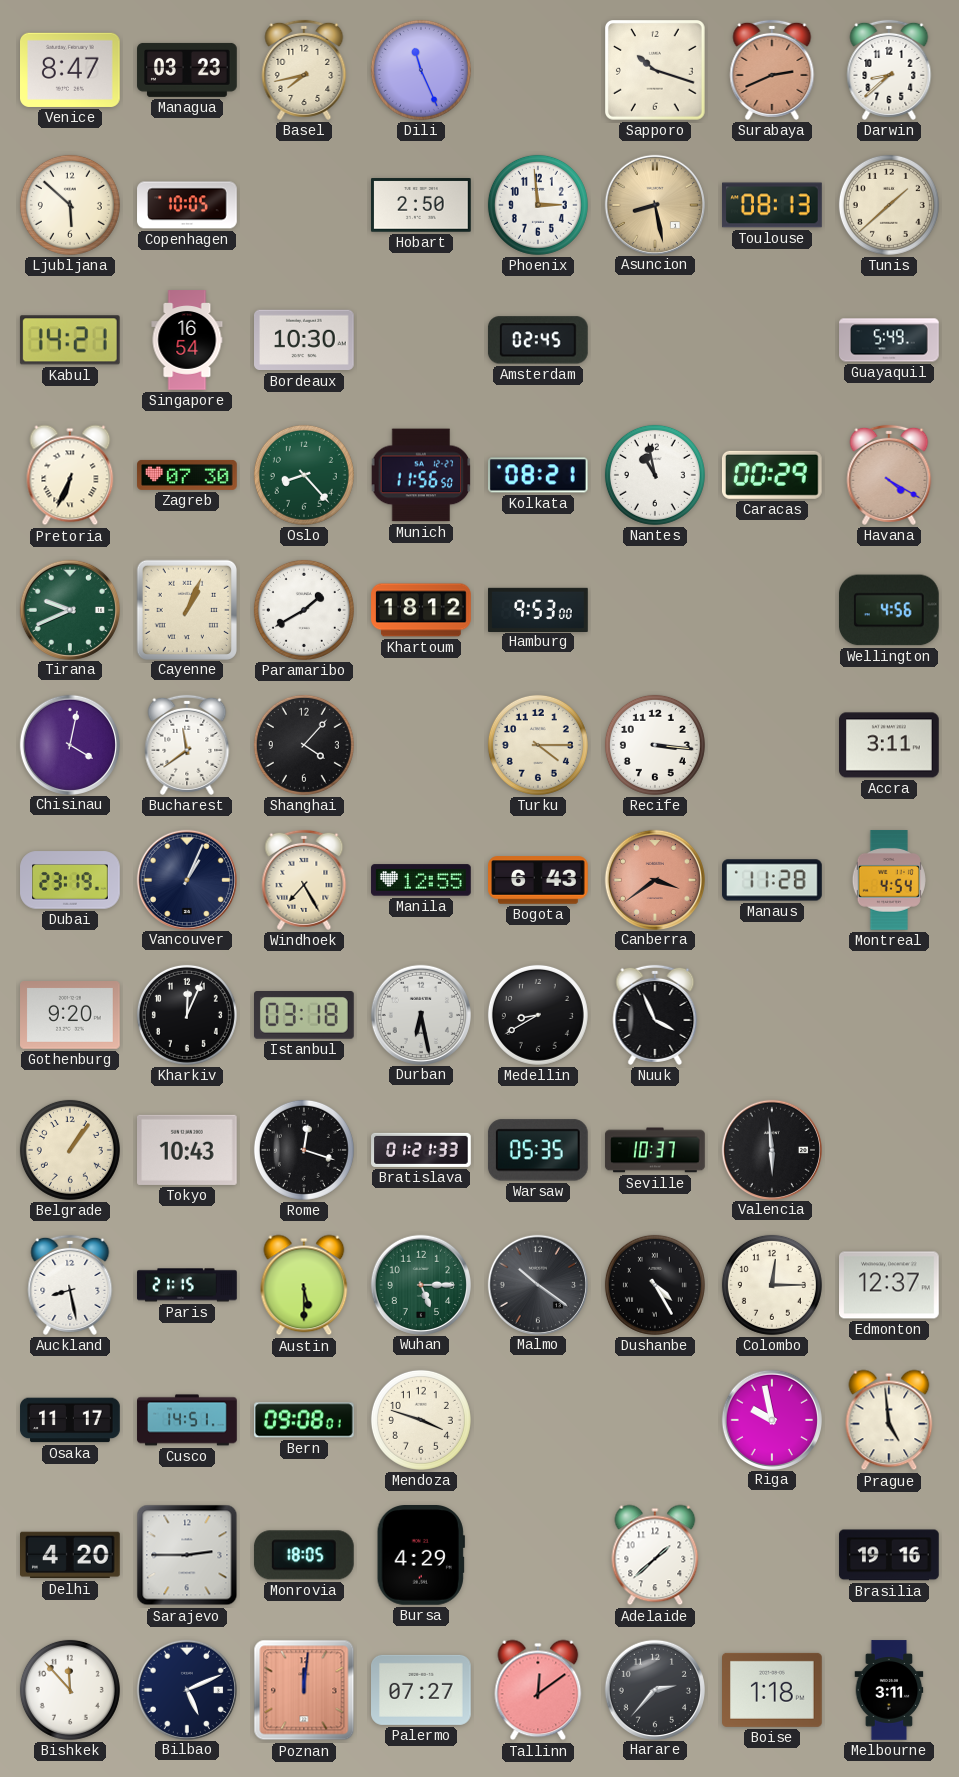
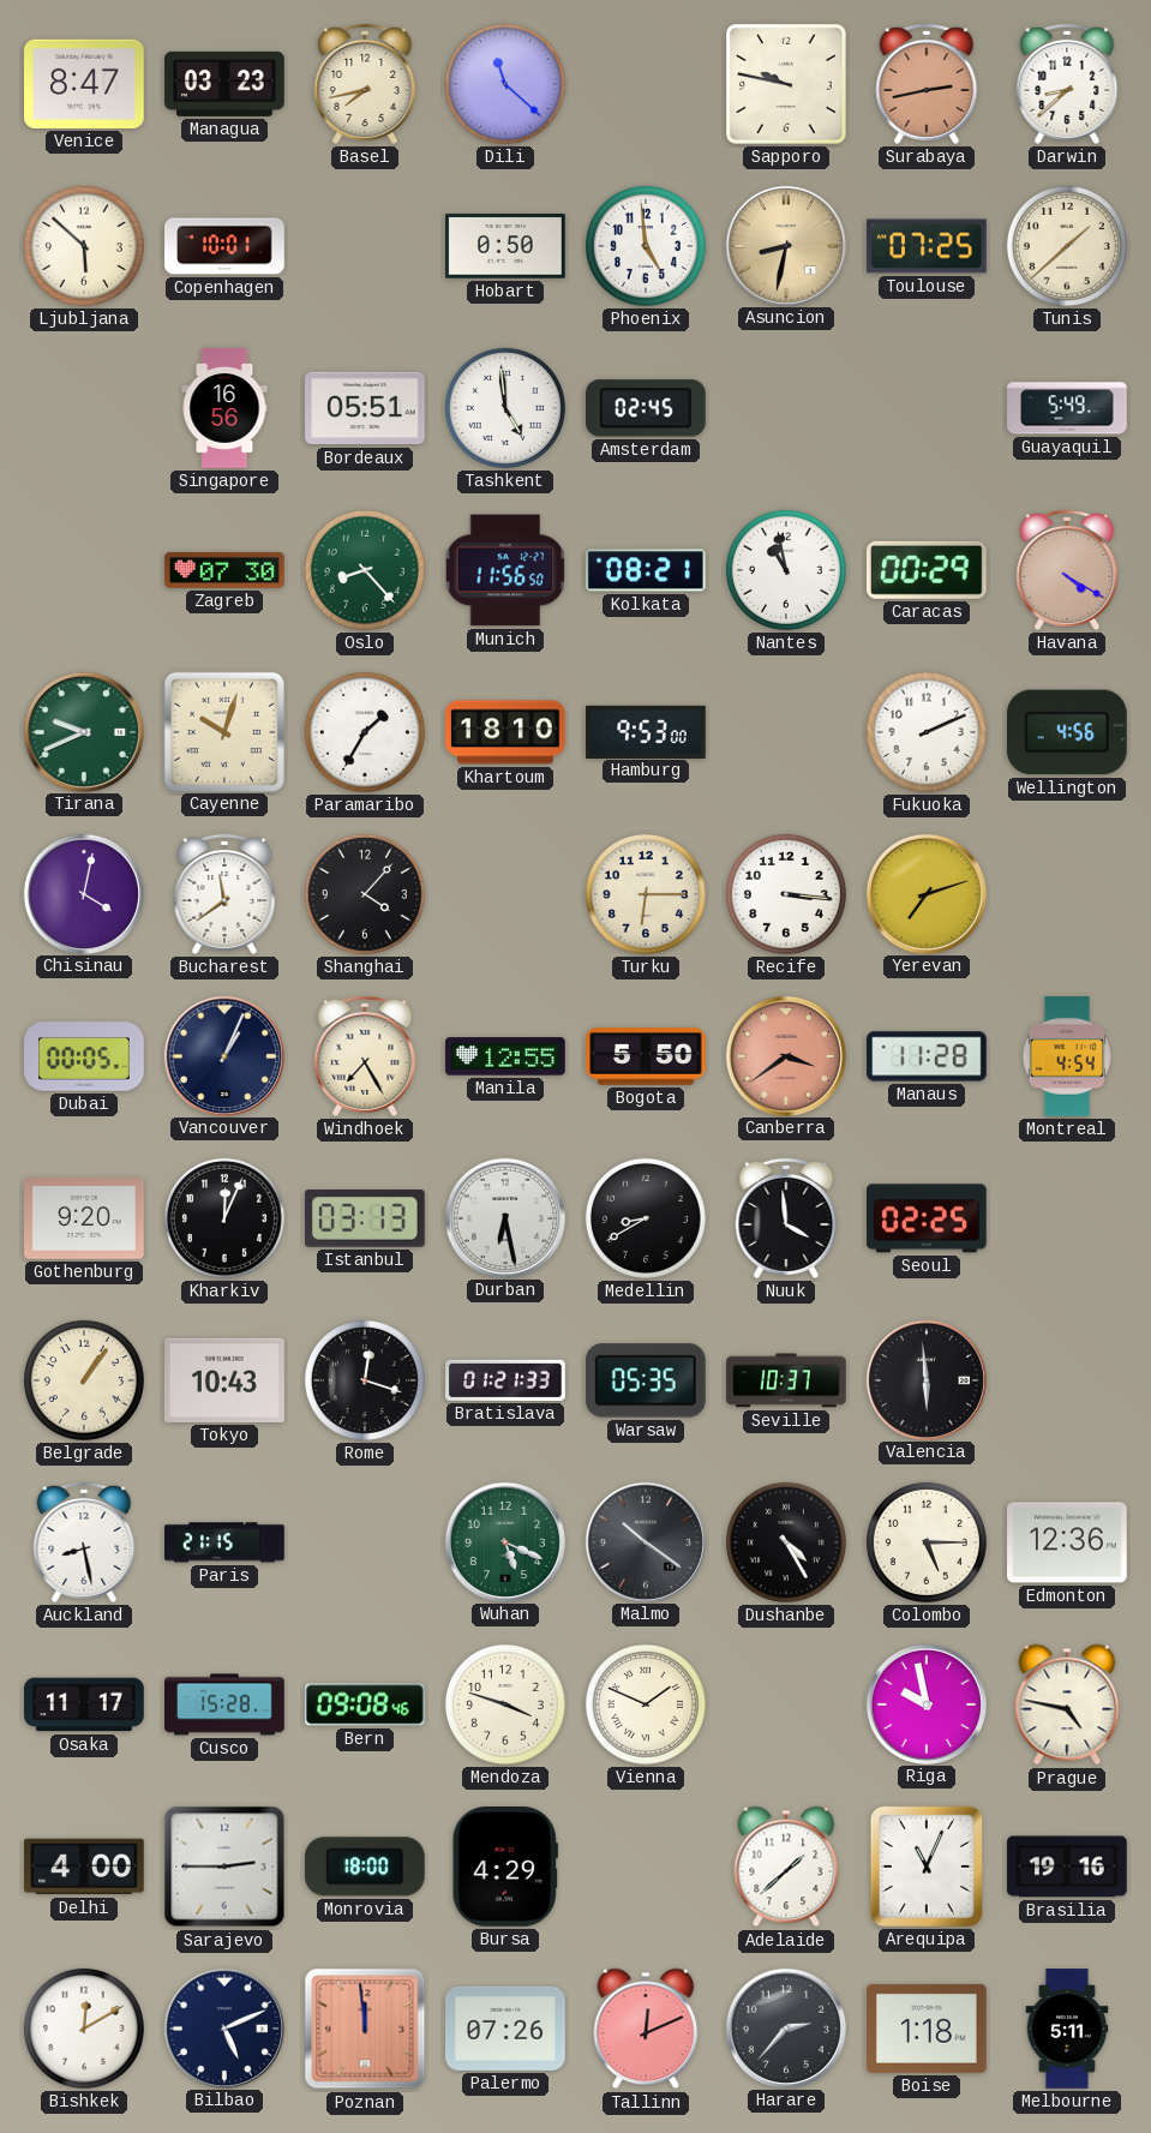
Dili: 11:26 -> 11:22 (505, 84)
Sapporo: 10:18 -> 9:47 (787, 85)
Surabaya: 2:41 -> 2:43 (927, 84)
Copenhagen: 10:05 -> 10:01 (224, 246)
Hobart: 2:50 -> 0:50 (506, 246)
Phoenix: 2:59 -> 4:59 (646, 246)
Asuncion: 8:28 -> 8:32 (785, 245)
Toulouse: 08:13 -> 07:25 (927, 246)
Kabul: 14:21 -> none (70, 340)
Singapore: 16:54 -> 16:56 (224, 408)
Bordeaux: 10:30 -> 05:51 (365, 408)
Tashkent: none -> 4:59 (505, 408)
Pretoria: 6:34 -> none (70, 475)
Cayenne: 1:04 -> 10:03 (223, 731)
Paramaribo: 1:40 -> 1:35 (365, 732)
Khartoum: 18:12 -> 18:10 (505, 732)
Fukuoka: none -> 2:11 (927, 732)
Turku: 4:15 -> 6:15 (646, 894)
Yerevan: none -> 7:12 (925, 893)
Accra: 3:11 -> none (890, 745)
Dubai: 23:19 -> 00:05 (84, 1056)
Bogota: 6:43 -> 5:50 (646, 1056)
Istanbul: 03:18 -> 03:13 (366, 1220)
Nuuk: 3:56 -> 3:59 (786, 1218)
Seoul: none -> 02:25 (928, 1218)
Austin: 5:30 -> none (304, 1285)
Wuhan: 5:15 -> 5:19 (504, 1541)
Colombo: 12:15 -> 5:15 (927, 1542)
Edmonton: 12:37 -> 12:36 (1068, 1542)
Cusco: 14:51 -> 15:28 (224, 1704)
Bern: 09:08:01 -> 09:08:46 (366, 1704)
Vienna: none -> 1:49 (646, 1704)
Prague: 4:59 -> 4:47 (1067, 1704)
Delhi: 4:20 -> 4:00 (85, 1867)
Monrovia: 18:05 -> 18:00 (365, 1867)
Arequipa: none -> 11:04 (927, 1867)
Bishkek: 11:53 -> 12:10 (84, 2029)
Poznan: 12:01 -> 11:59 (365, 2029)
Palermo: 07:27 -> 07:26 (506, 2029)
Tallinn: 12:09 -> 12:11 (646, 2029)
Melbourne: 3:11 -> 5:11 (1067, 2029)
